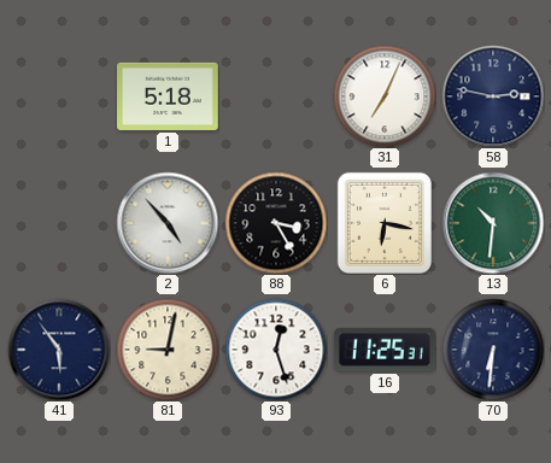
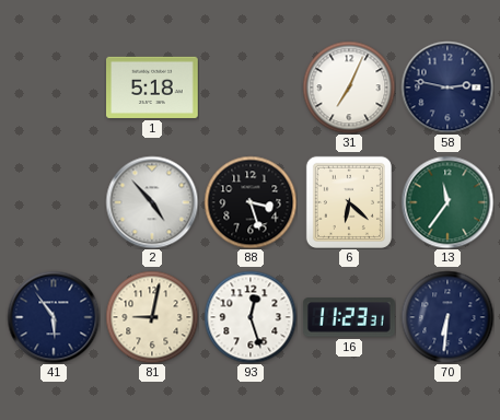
88: 3:25 -> 3:27 (251, 202)
6: 6:17 -> 6:22 (349, 202)
13: 10:31 -> 11:36 (447, 202)
16: 11:25 -> 11:23 (349, 317)
